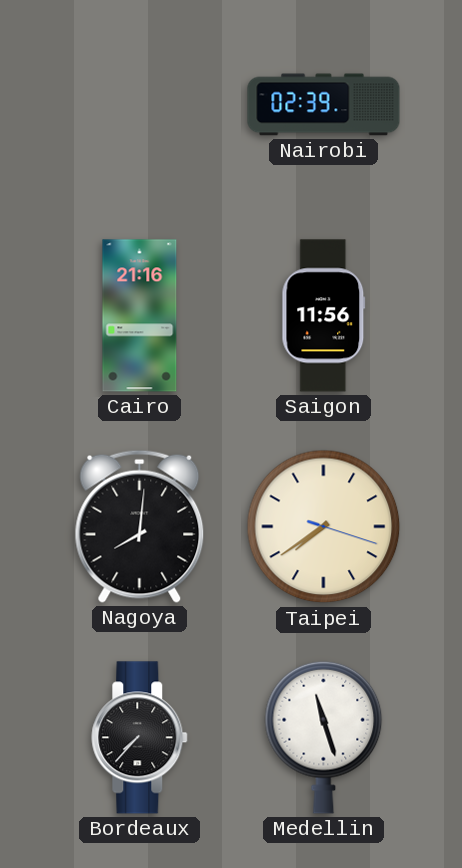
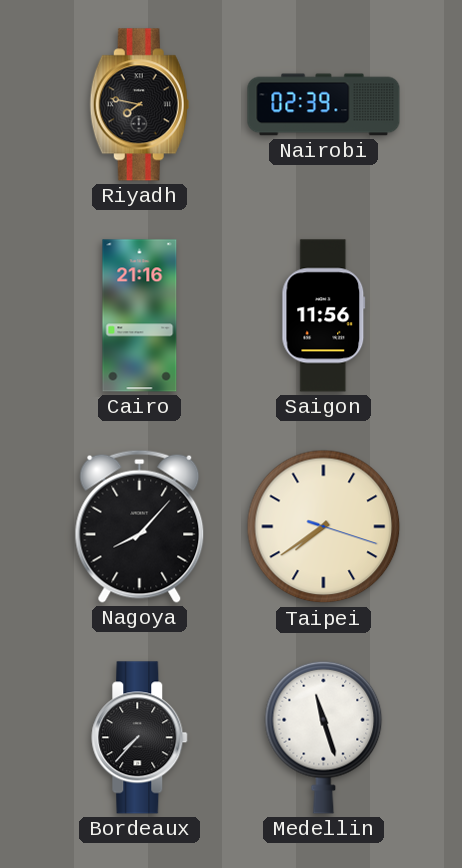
Riyadh: none -> 7:47 (139, 105)
Nagoya: 8:01 -> 8:07 (140, 526)
